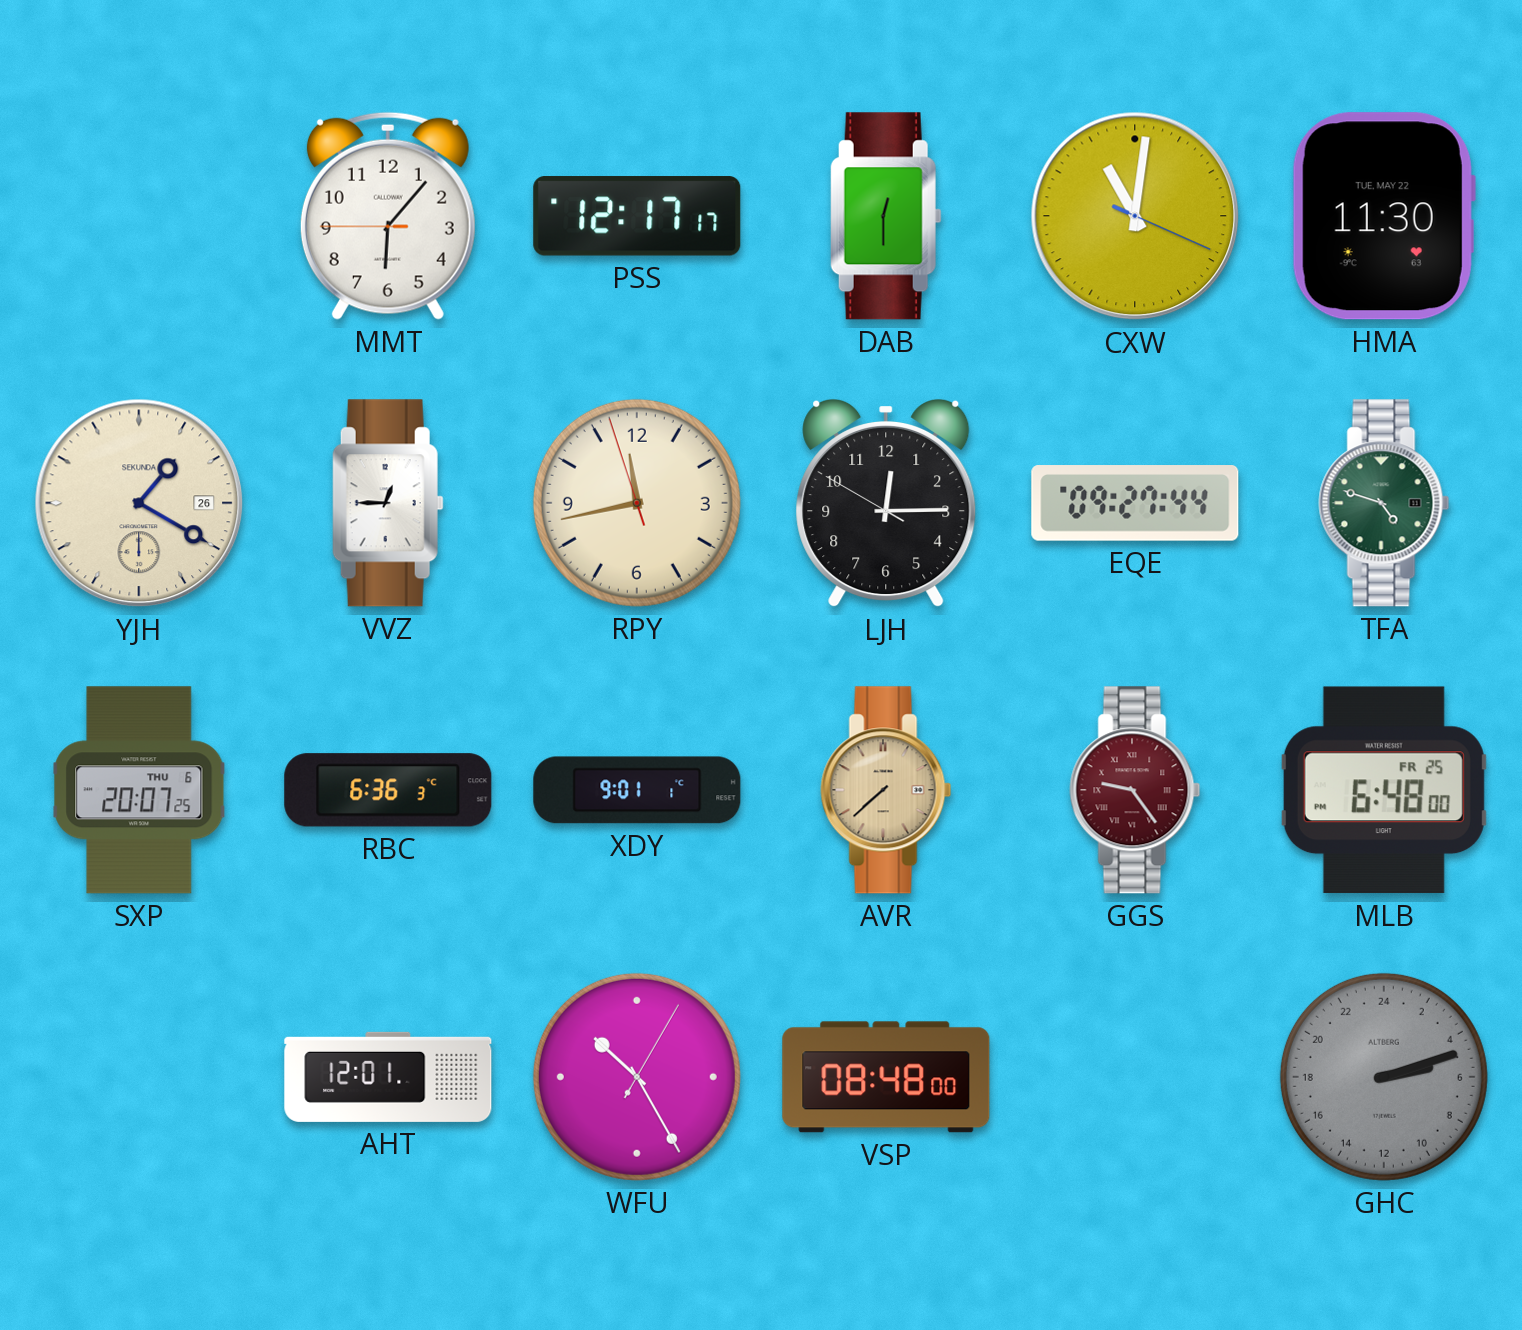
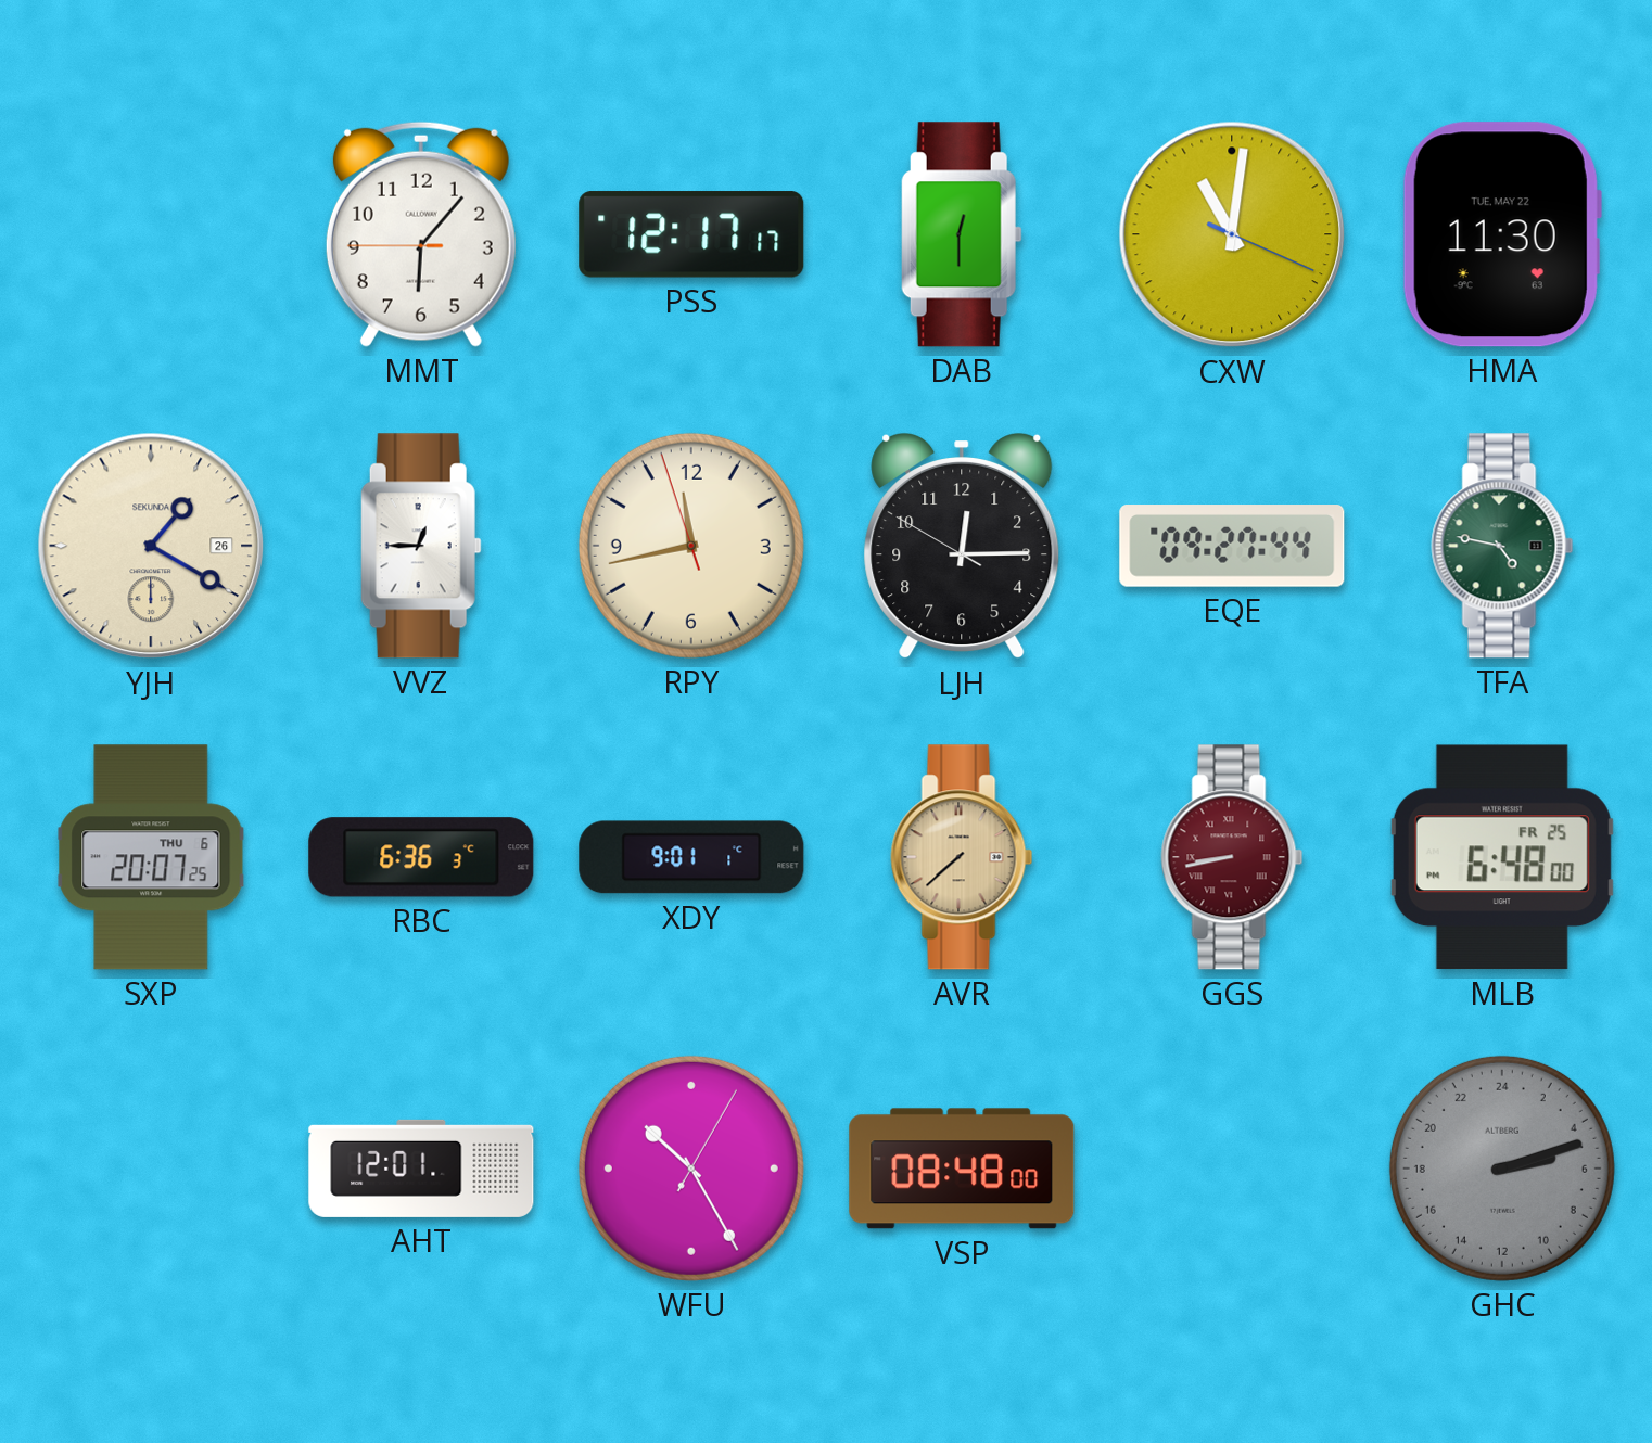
TFA: 4:48 -> 4:47 (1502, 546)
GGS: 9:24 -> 8:43 (1232, 857)
